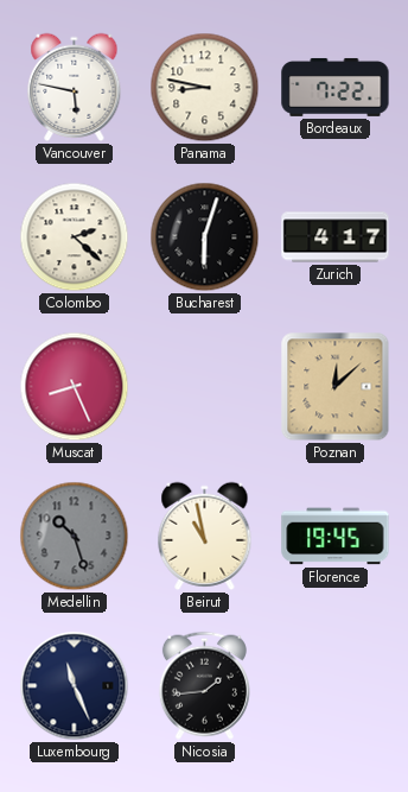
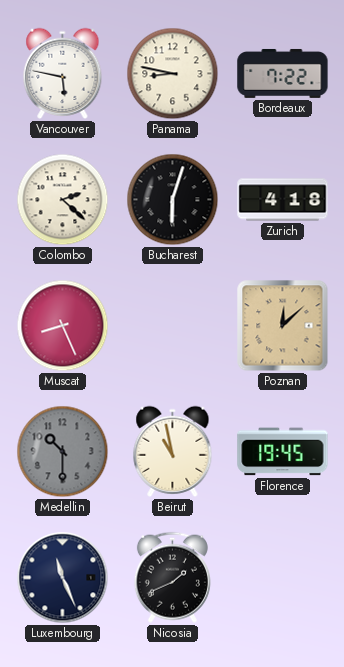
Zurich: 4:17 -> 4:18 (283, 200)
Medellin: 10:27 -> 10:30 (63, 452)
Nicosia: 1:44 -> 1:41 (172, 577)
